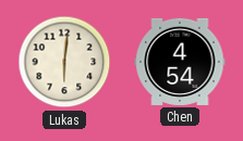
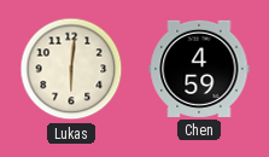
Chen: 4:54 -> 4:59 (199, 69)
